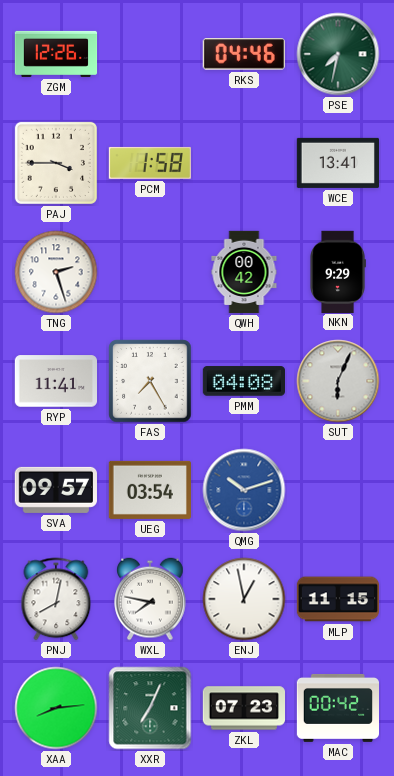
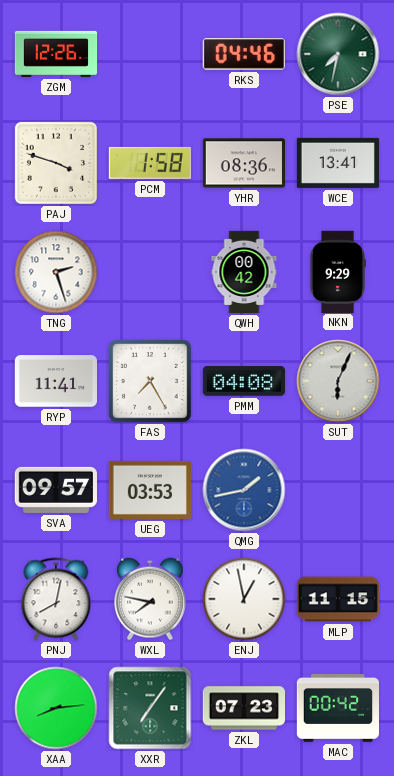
PAJ: 3:45 -> 3:48 (56, 163)
YHR: none -> 08:36 (243, 163)
UEG: 03:54 -> 03:53 (149, 490)
QMG: 10:12 -> 1:43 (244, 490)
XXR: 7:04 -> 7:06 (150, 708)
